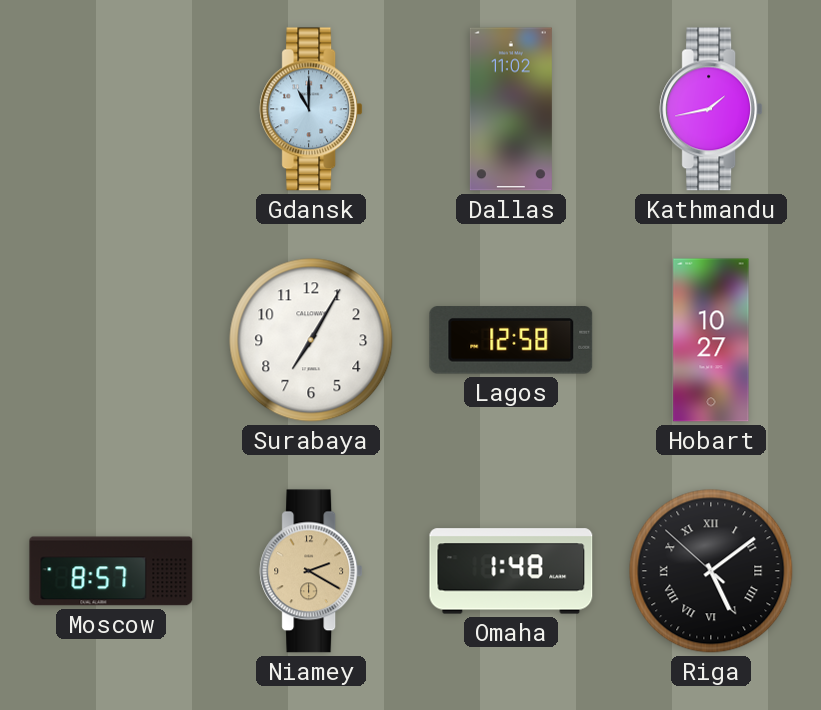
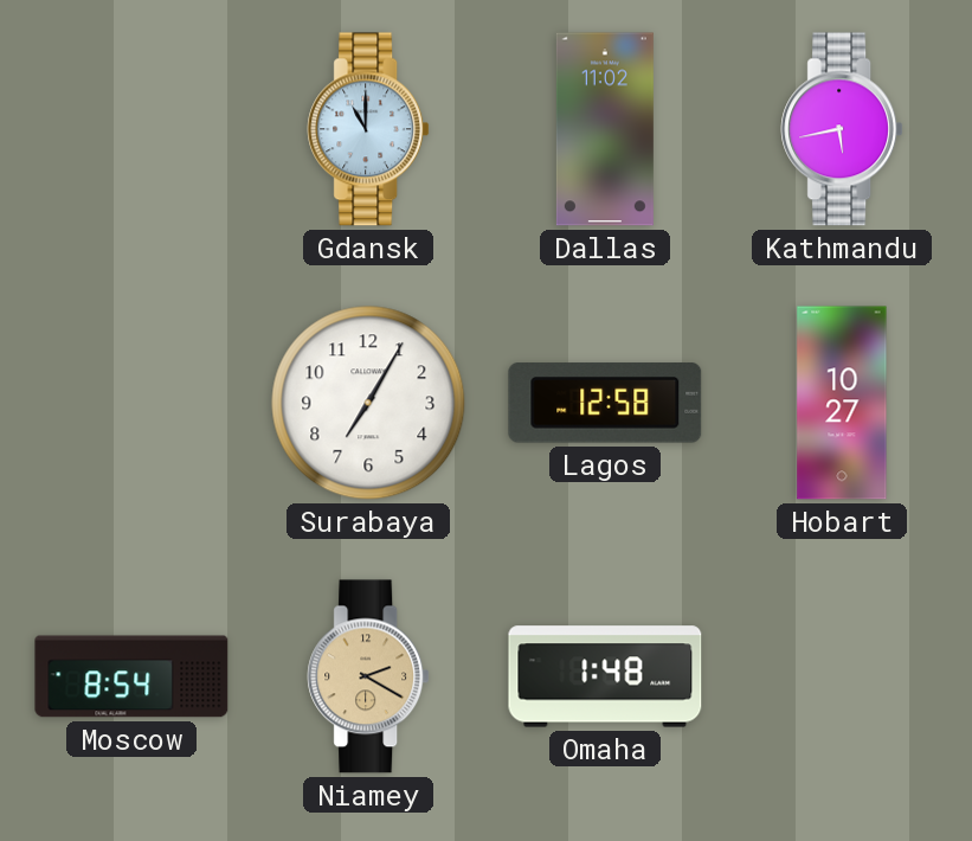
Kathmandu: 1:43 -> 5:43 (842, 129)
Moscow: 8:57 -> 8:54 (131, 676)
Riga: 5:08 -> none (711, 571)
